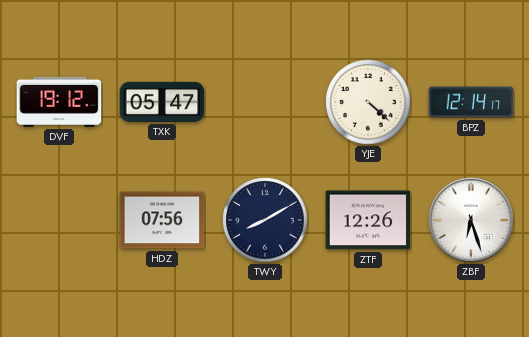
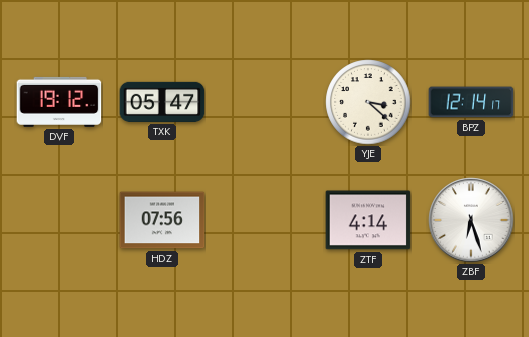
YJE: 4:22 -> 3:22 (368, 102)
TWY: 8:10 -> none (265, 220)
ZTF: 12:26 -> 4:14 (368, 220)
